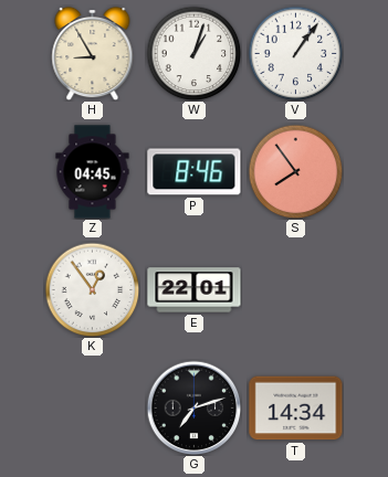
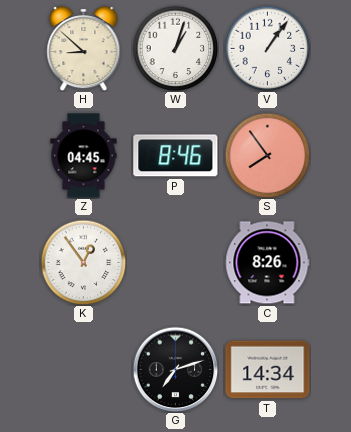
H: 8:55 -> 8:52 (84, 48)
E: 22:01 -> none (195, 290)
C: none -> 8:26 (267, 263)
